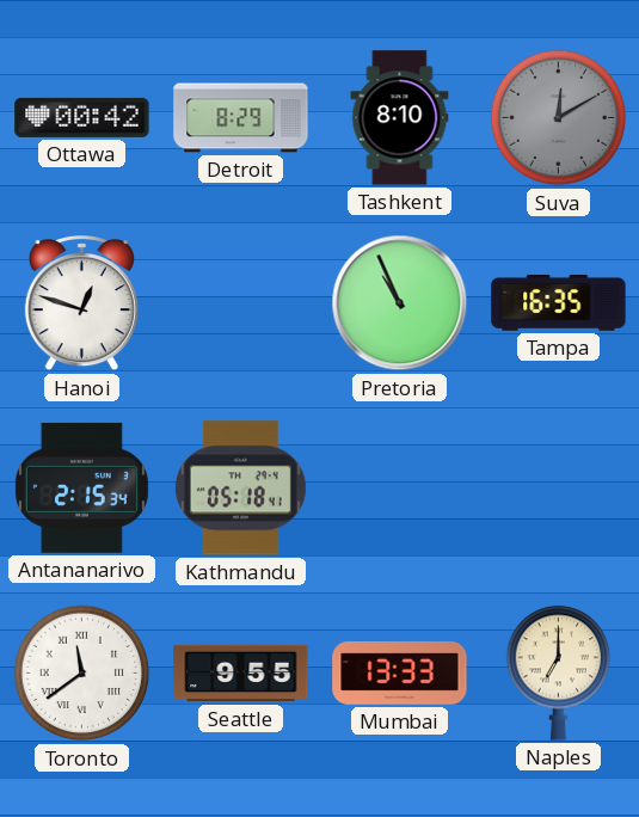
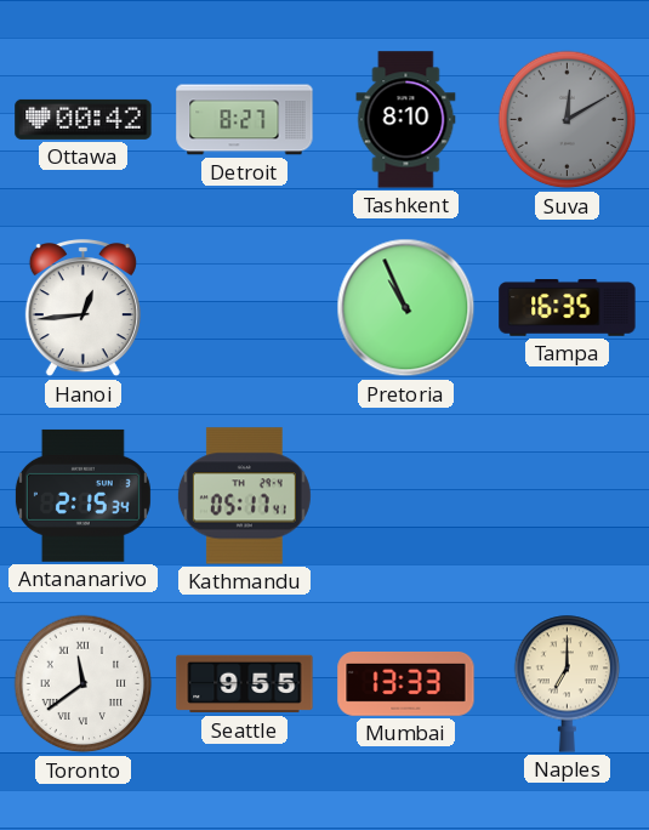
Detroit: 8:29 -> 8:27 (245, 120)
Hanoi: 12:48 -> 12:44 (82, 309)
Kathmandu: 05:18 -> 05:17 (244, 496)
